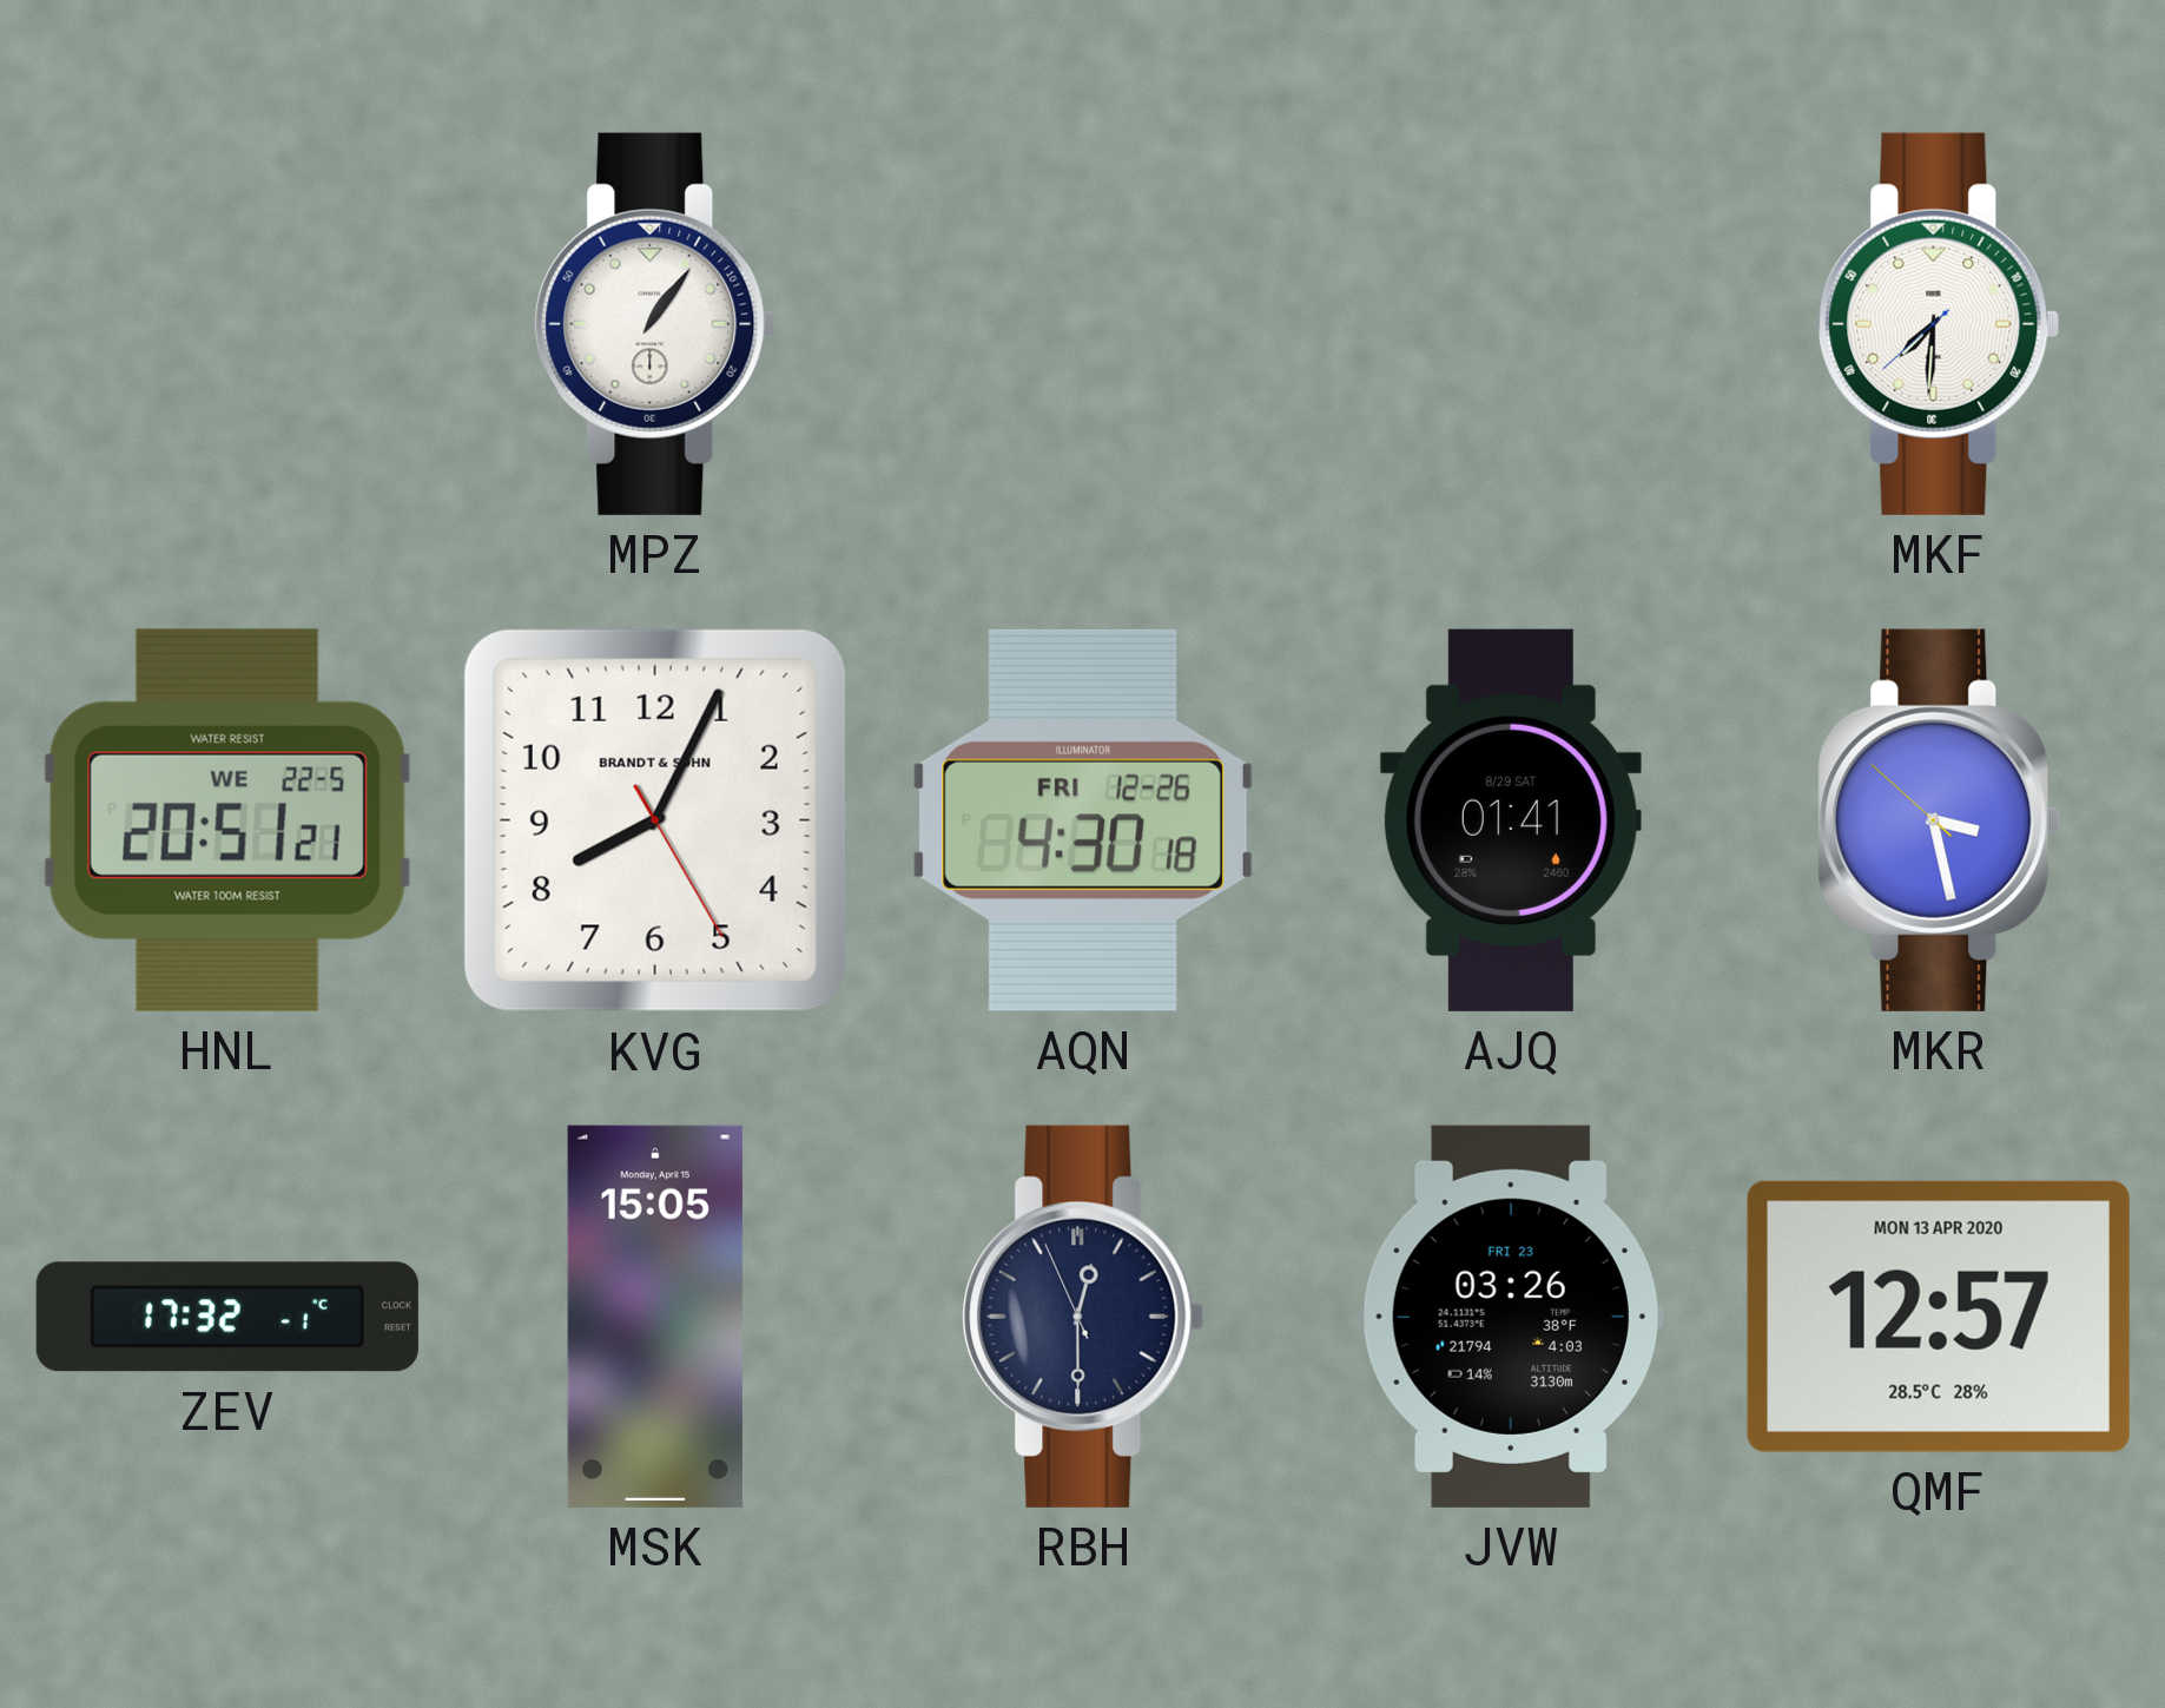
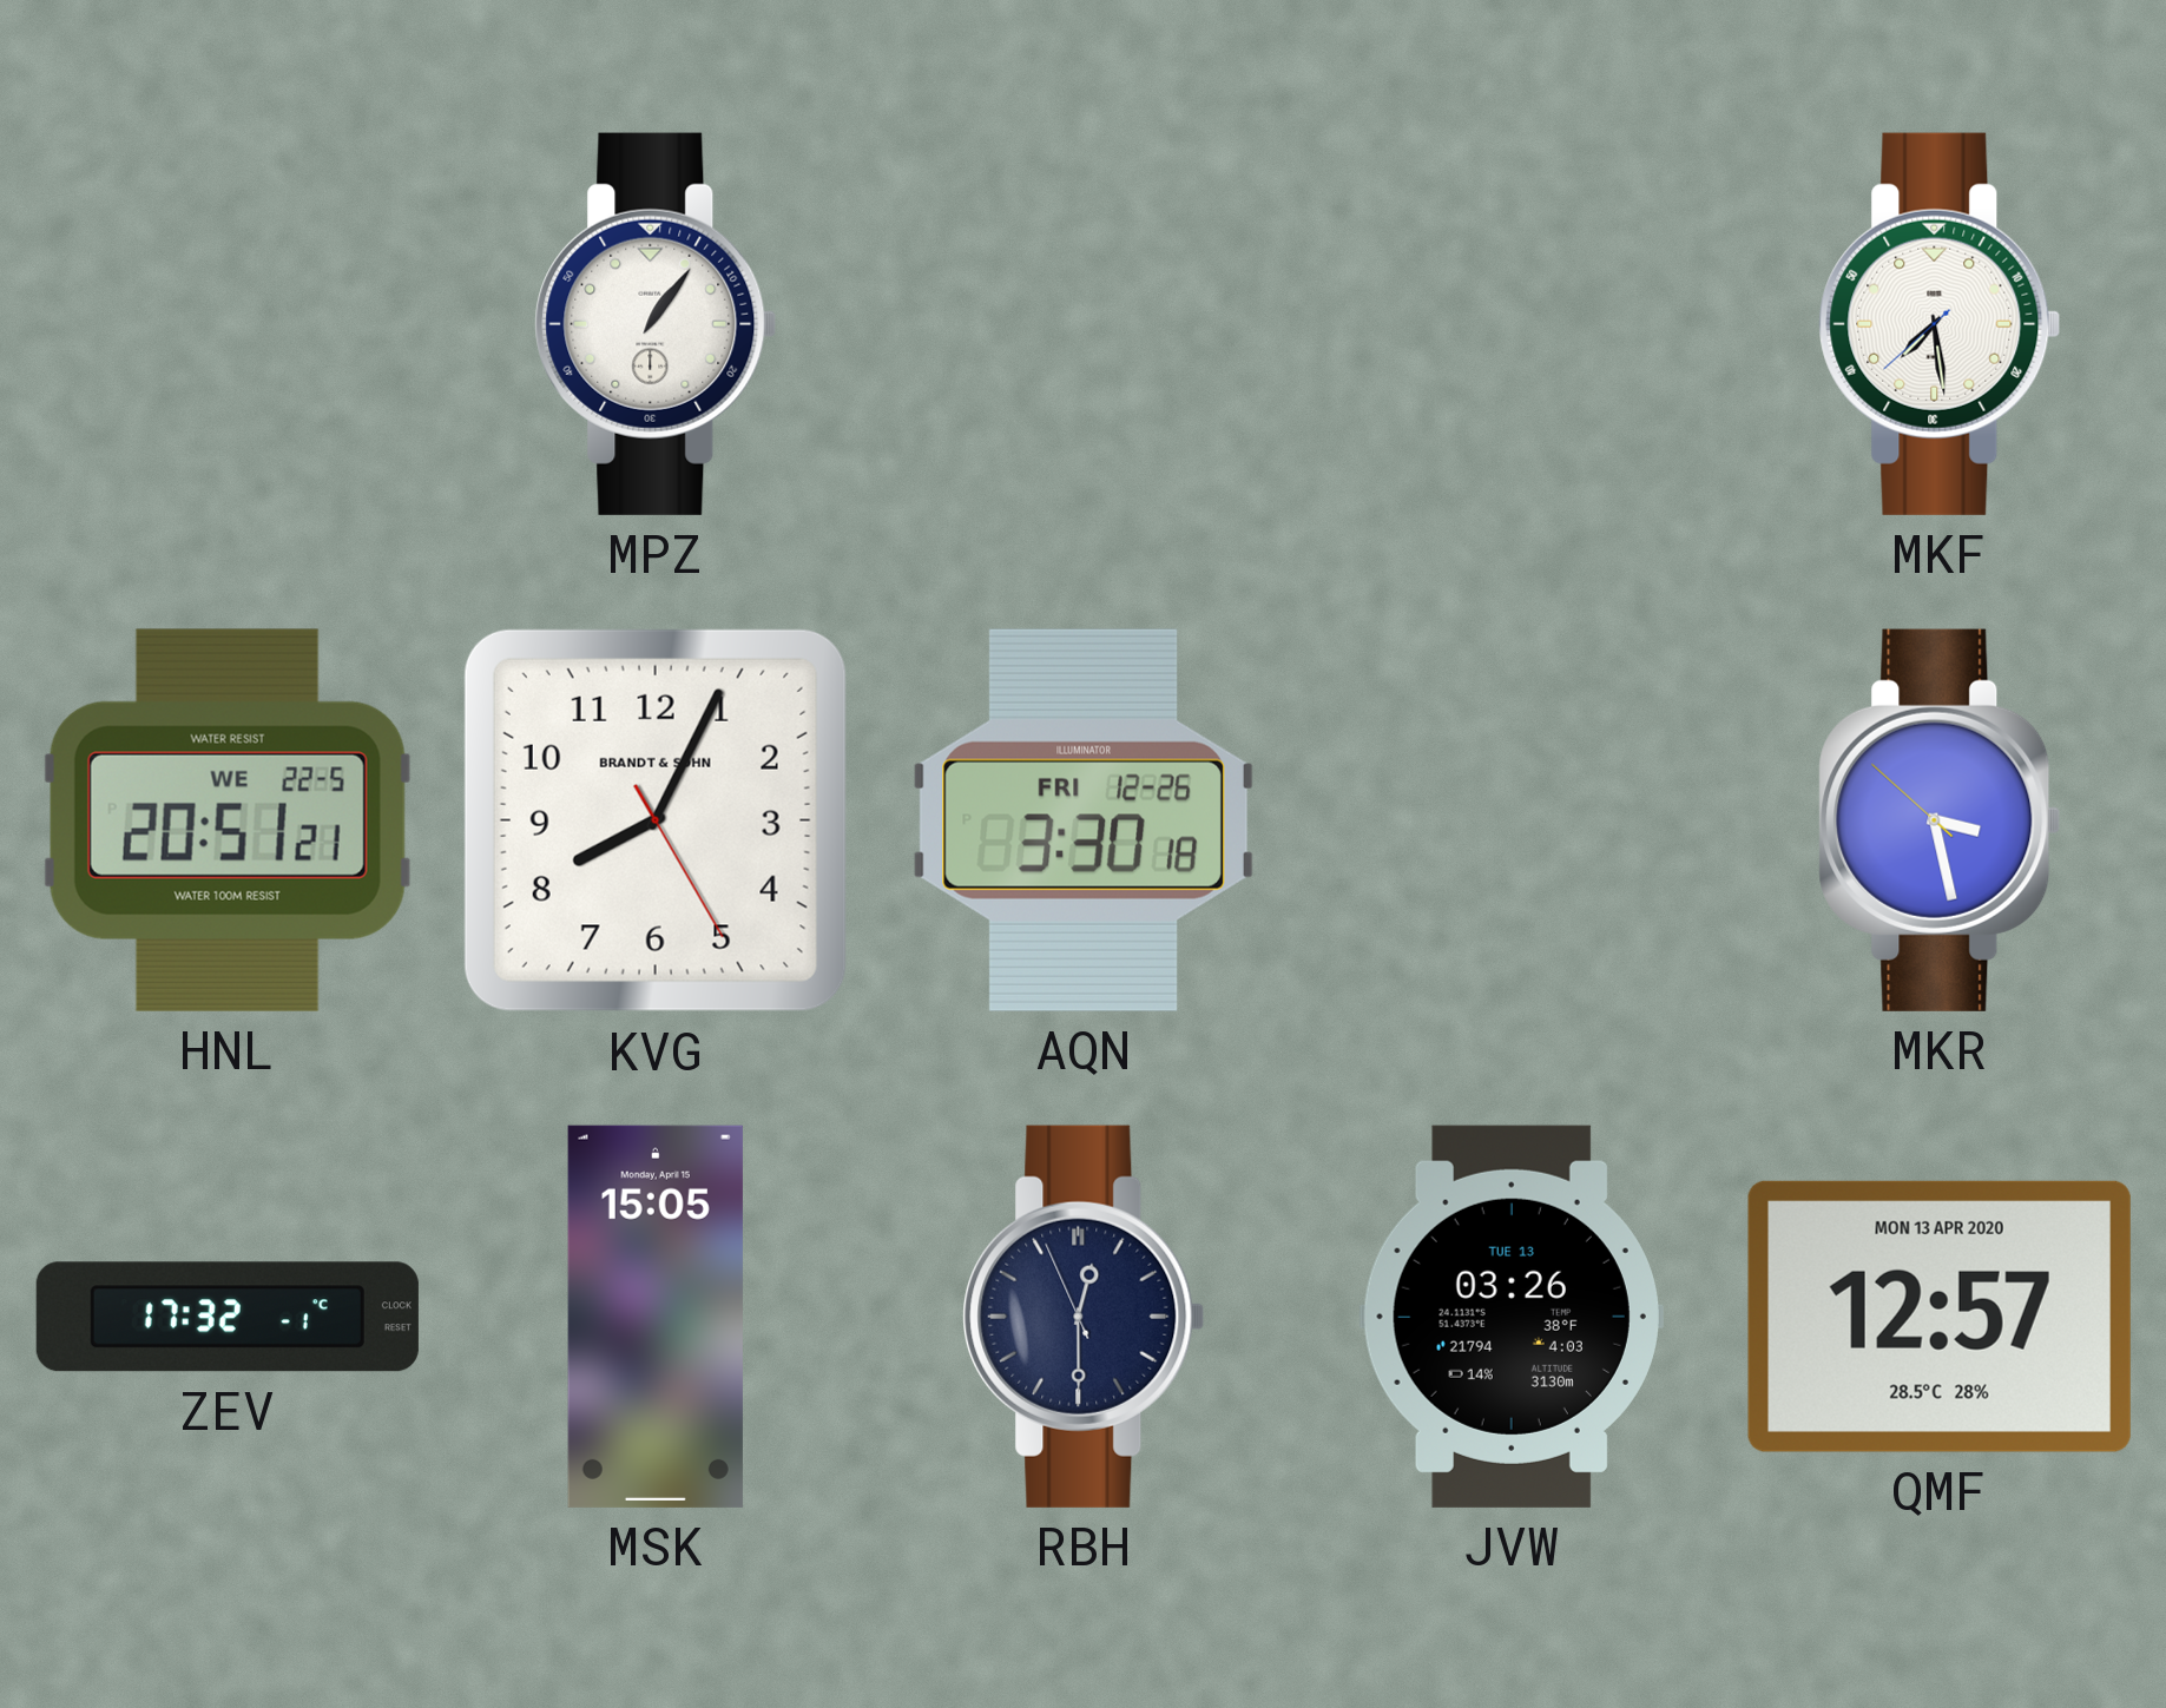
MKF: 7:30 -> 7:28 (1940, 324)
AQN: 4:30 -> 3:30 (1084, 820)
AJQ: 01:41 -> none (1511, 820)
JVW date: FRI 23 -> TUE 13 (1512, 1317)
